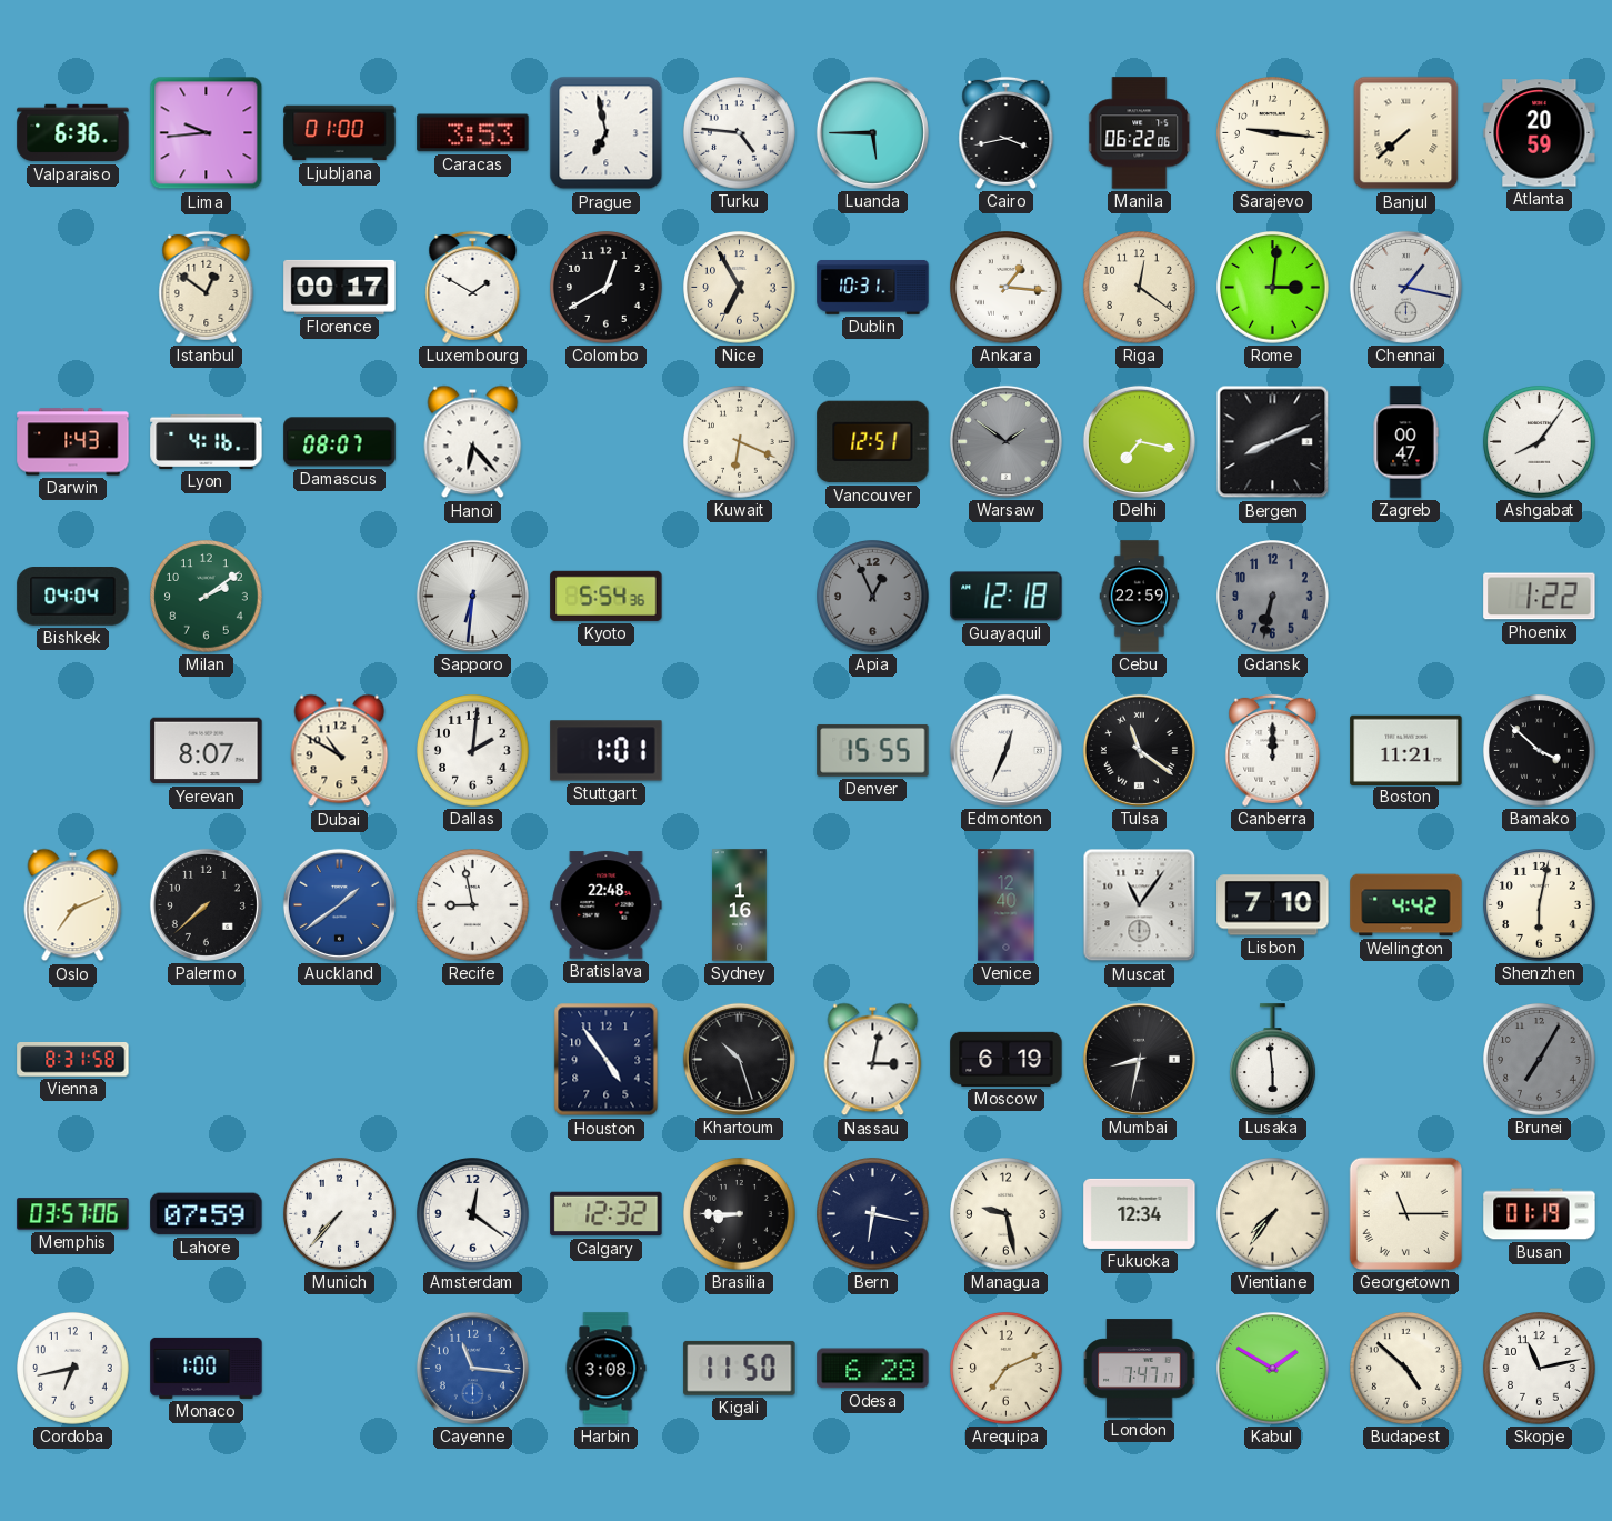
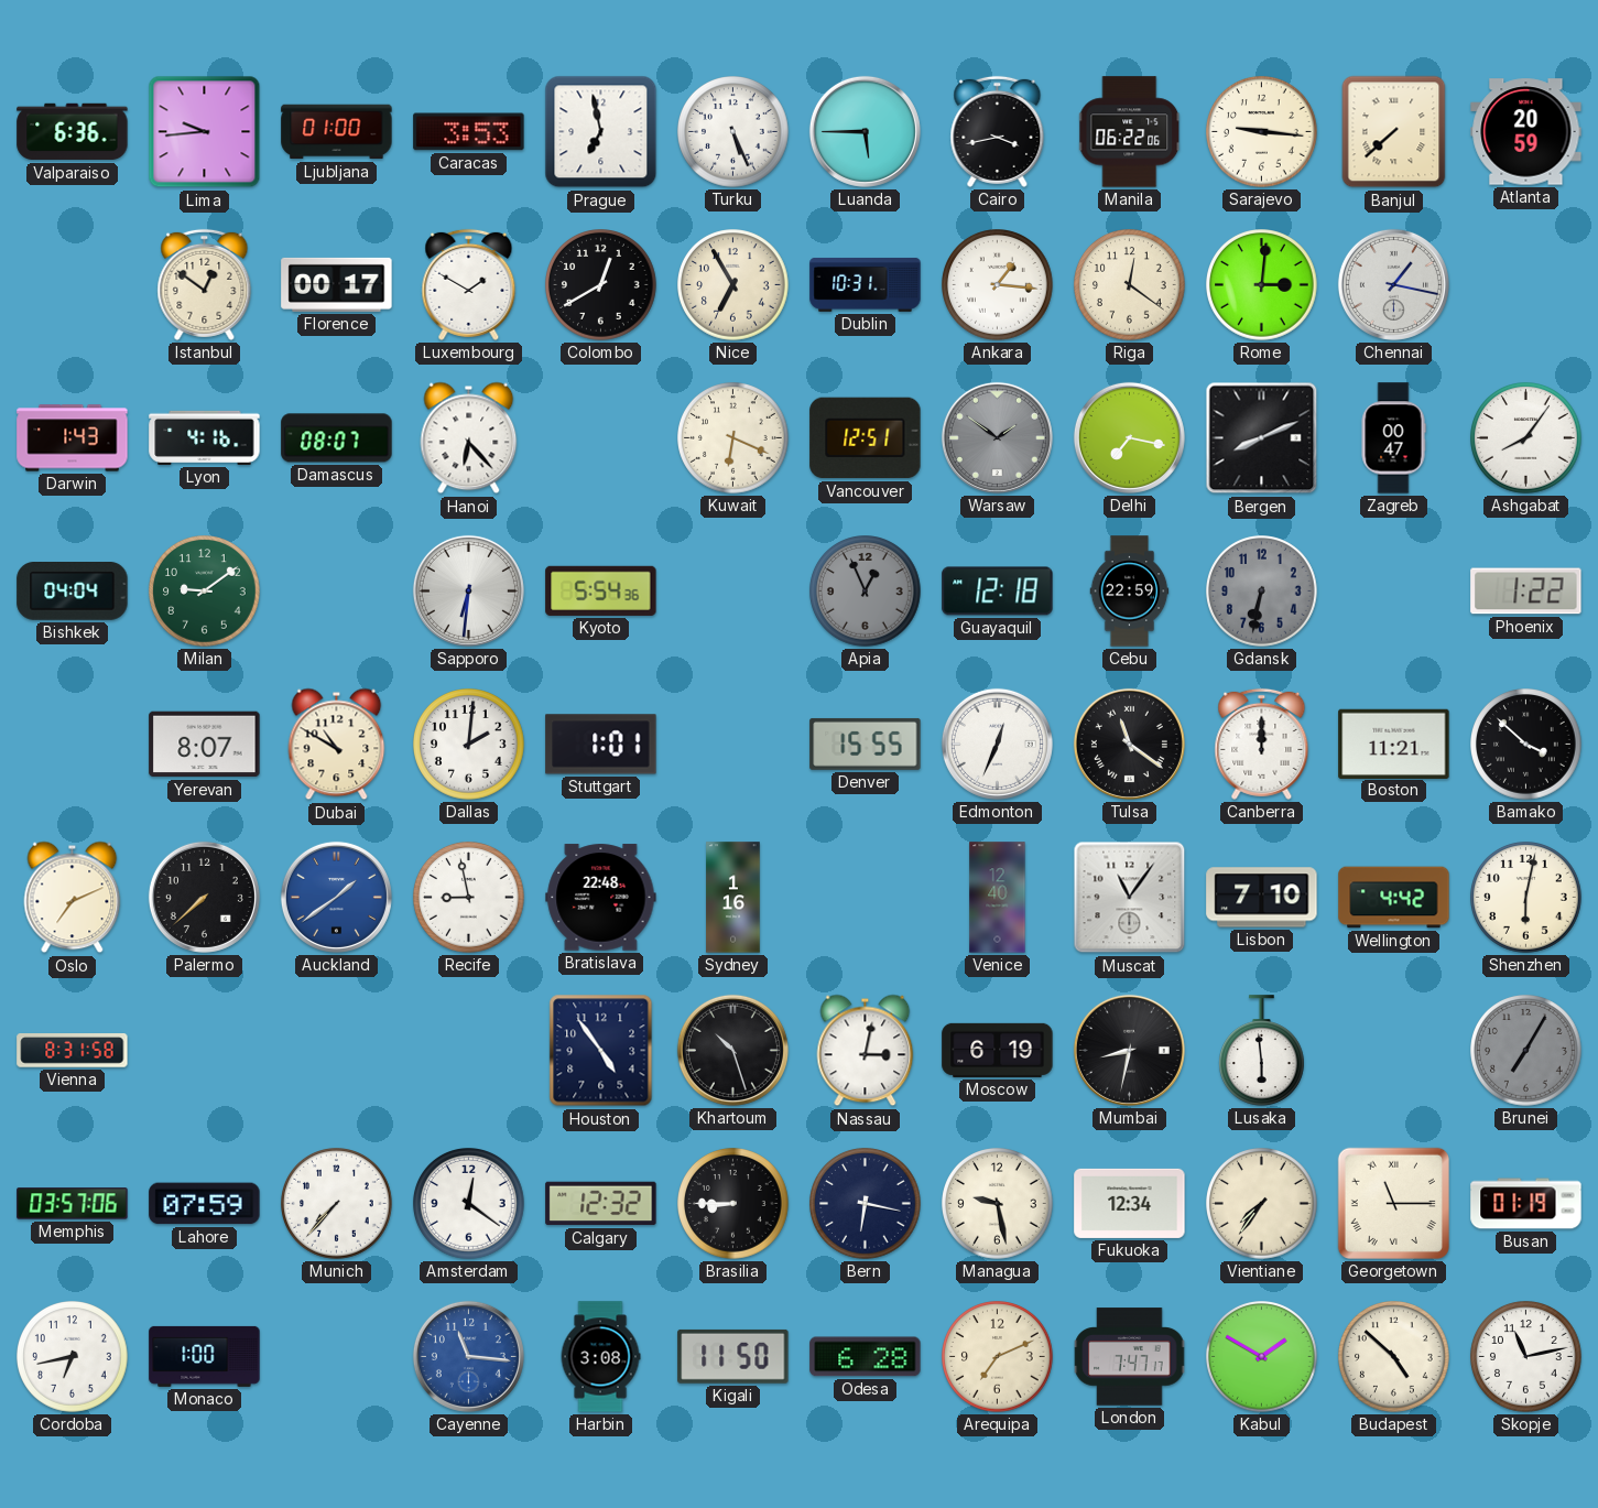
Turku: 4:46 -> 5:26 (733, 132)
Milan: 2:09 -> 9:09 (205, 592)
